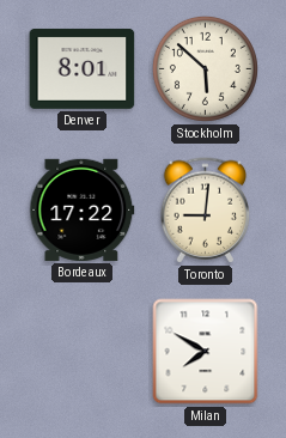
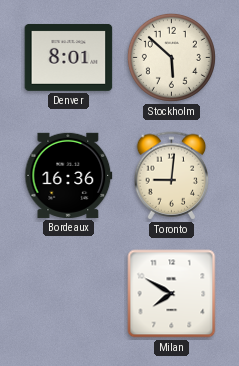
Bordeaux: 17:22 -> 16:36 (69, 175)
